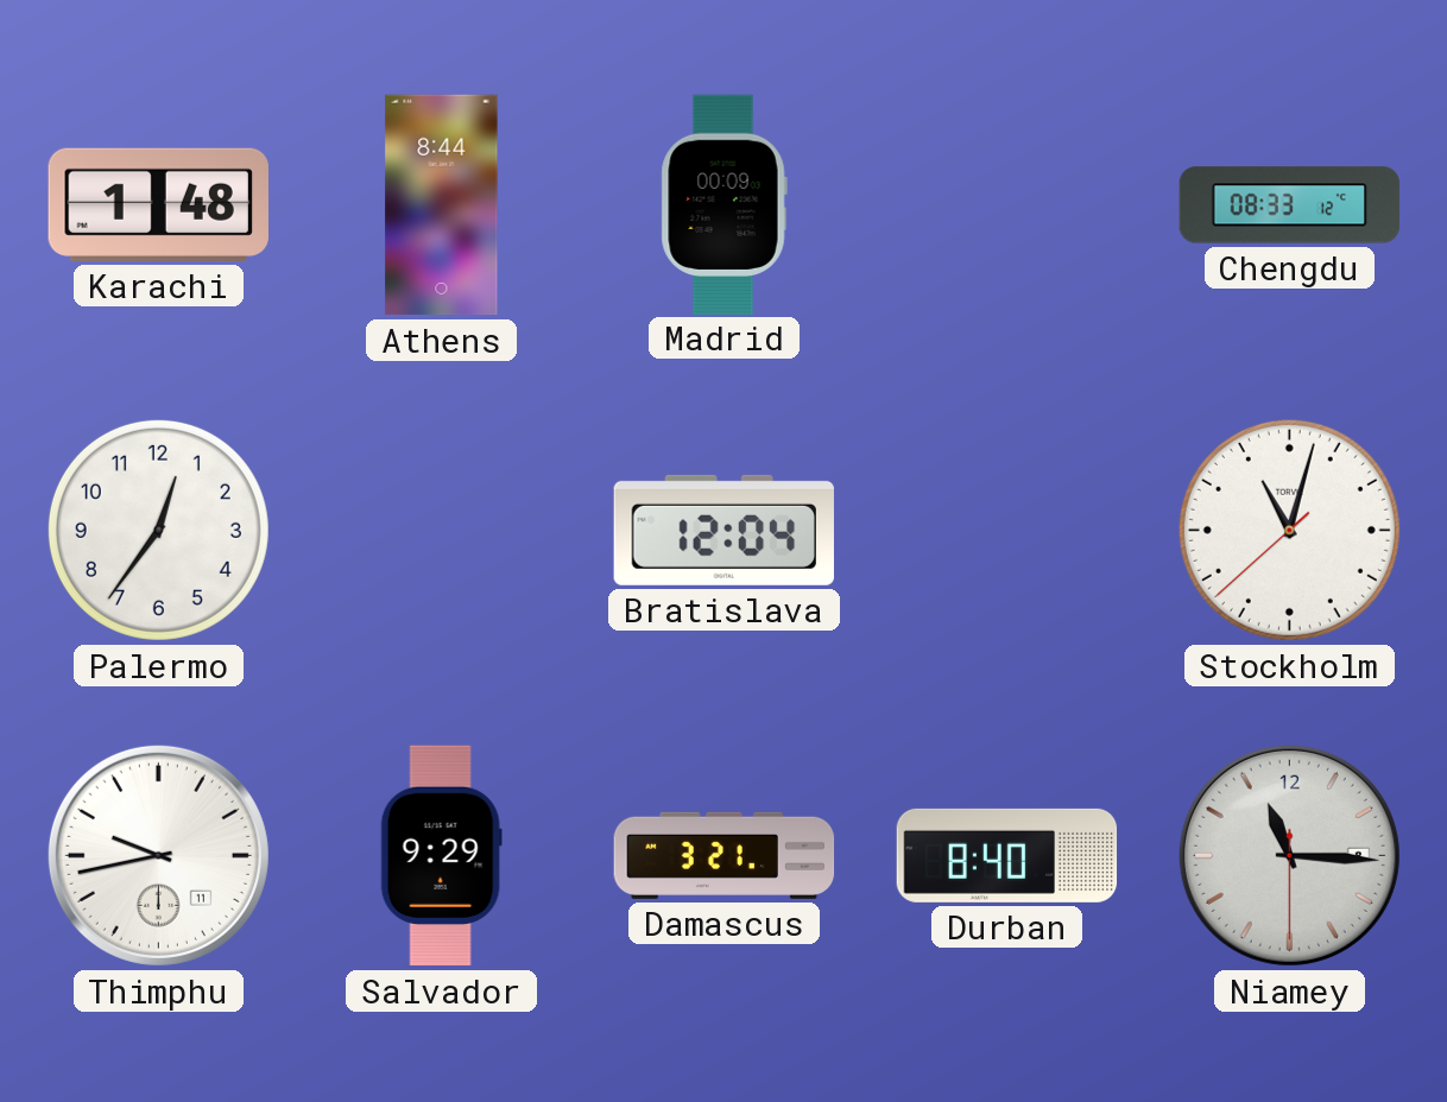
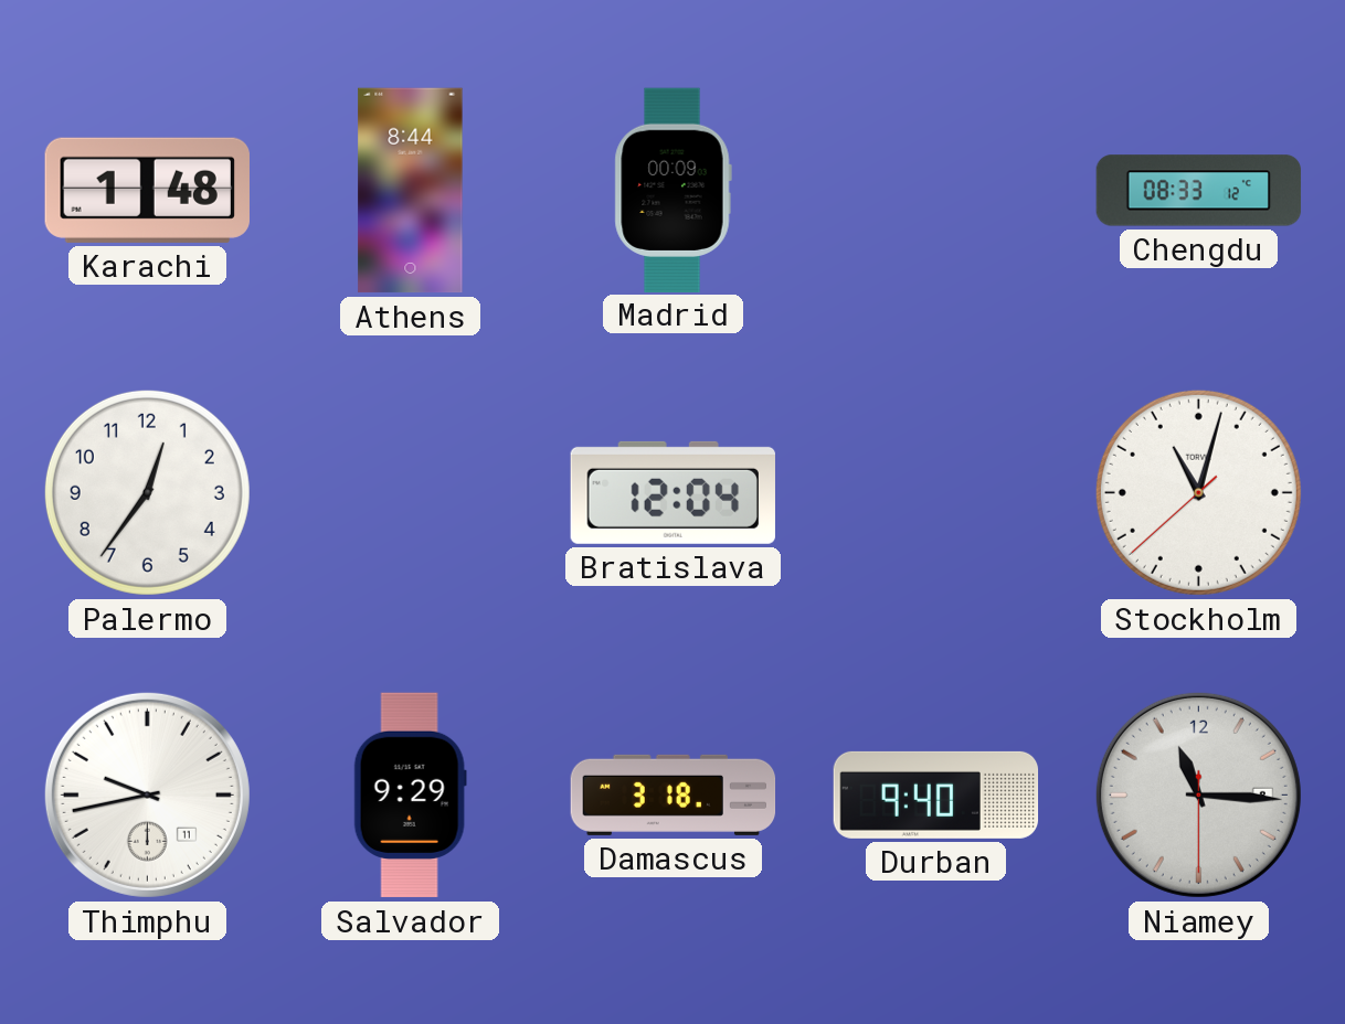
Damascus: 3:21 -> 3:18 (674, 794)
Durban: 8:40 -> 9:40 (936, 794)
